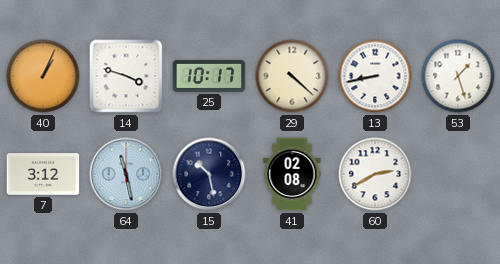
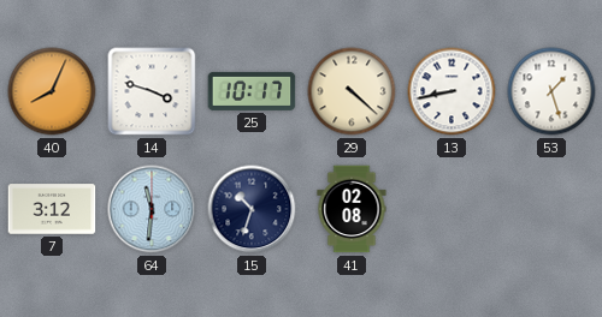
40: 1:04 -> 8:04 (52, 91)
64: 11:28 -> 11:31 (152, 209)
15: 10:28 -> 10:33 (252, 209)
60: 2:40 -> none (375, 174)
